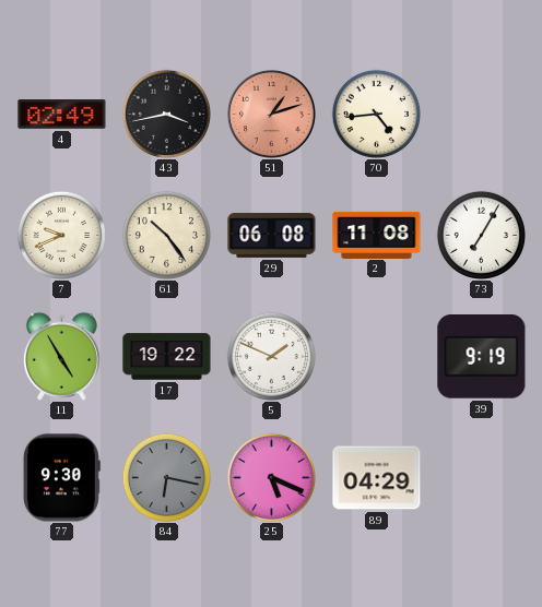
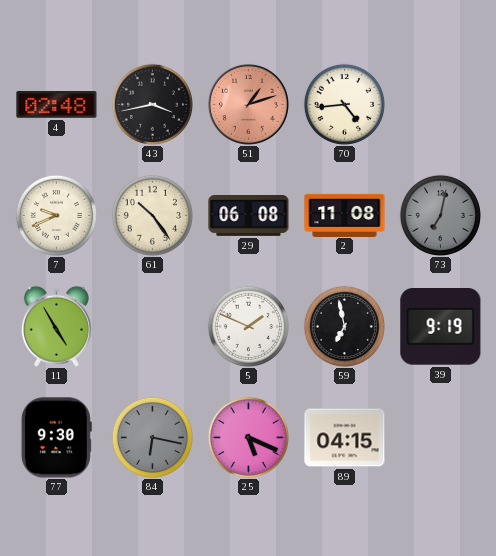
4: 02:49 -> 02:48 (57, 105)
73: 7:05 -> 7:02 (440, 215)
73 dial: white -> grey (440, 215)
17: 19:22 -> none (167, 357)
59: none -> 6:58 (344, 326)
89: 04:29 -> 04:15 (345, 438)
